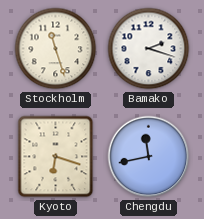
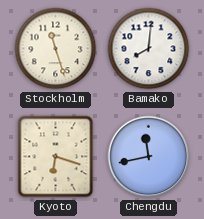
Bamako: 2:18 -> 8:01 (149, 49)
